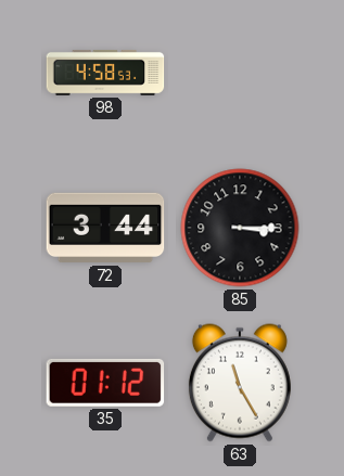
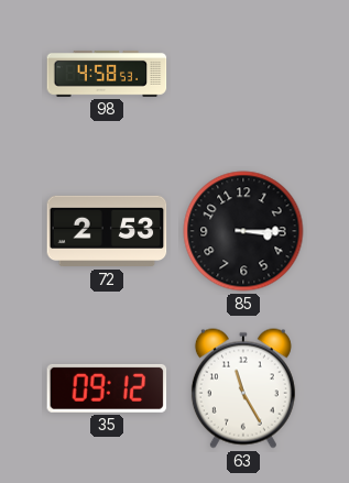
72: 3:44 -> 2:53 (107, 231)
35: 01:12 -> 09:12 (107, 388)
